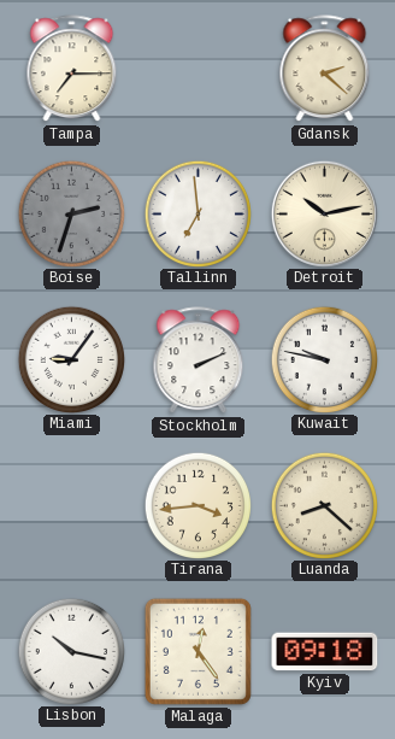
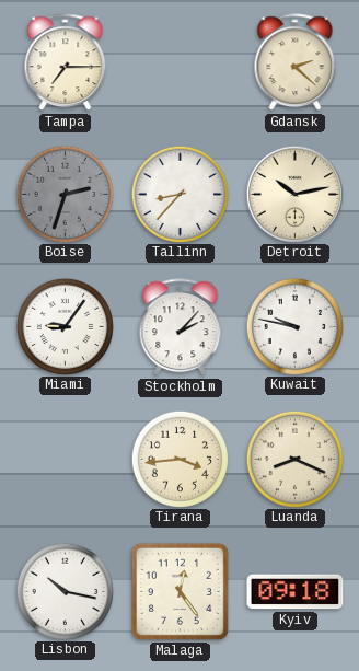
Tallinn: 6:59 -> 8:37 (179, 194)
Stockholm: 2:11 -> 2:07 (181, 327)
Luanda: 8:22 -> 8:19 (294, 459)
